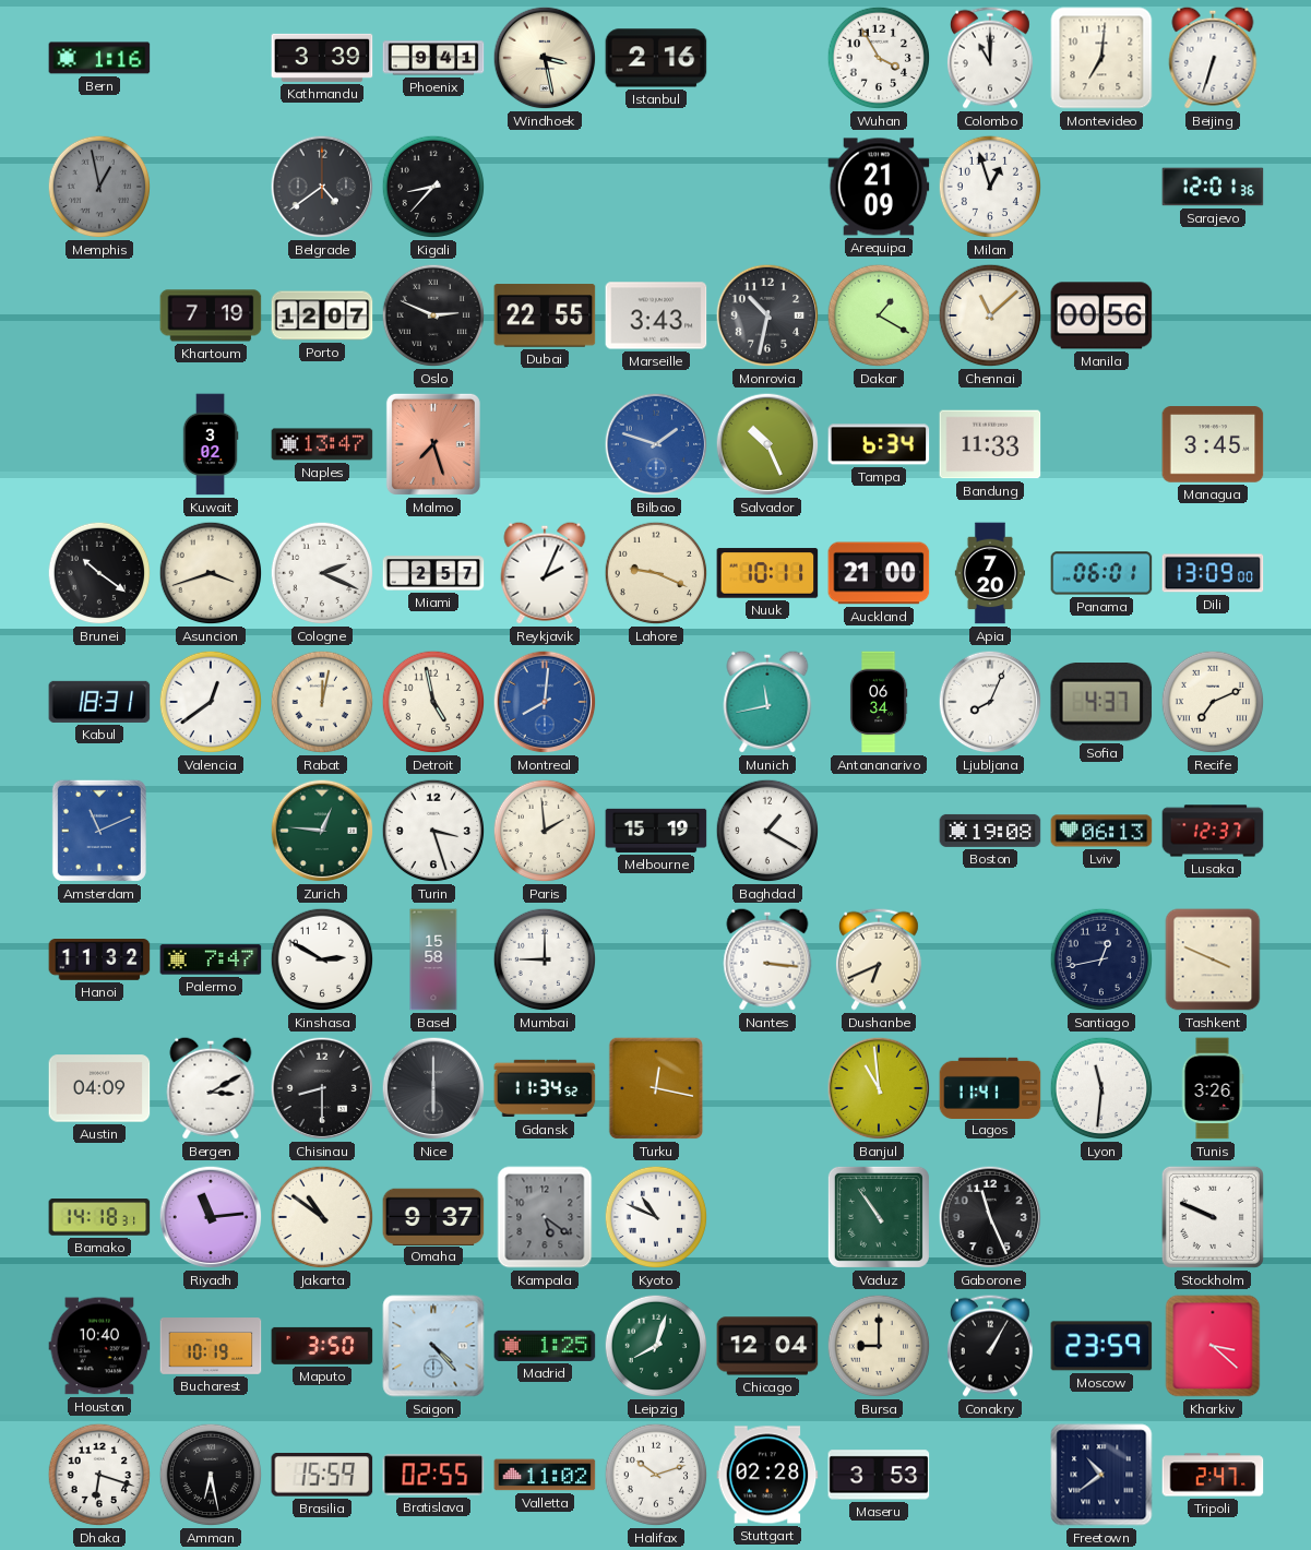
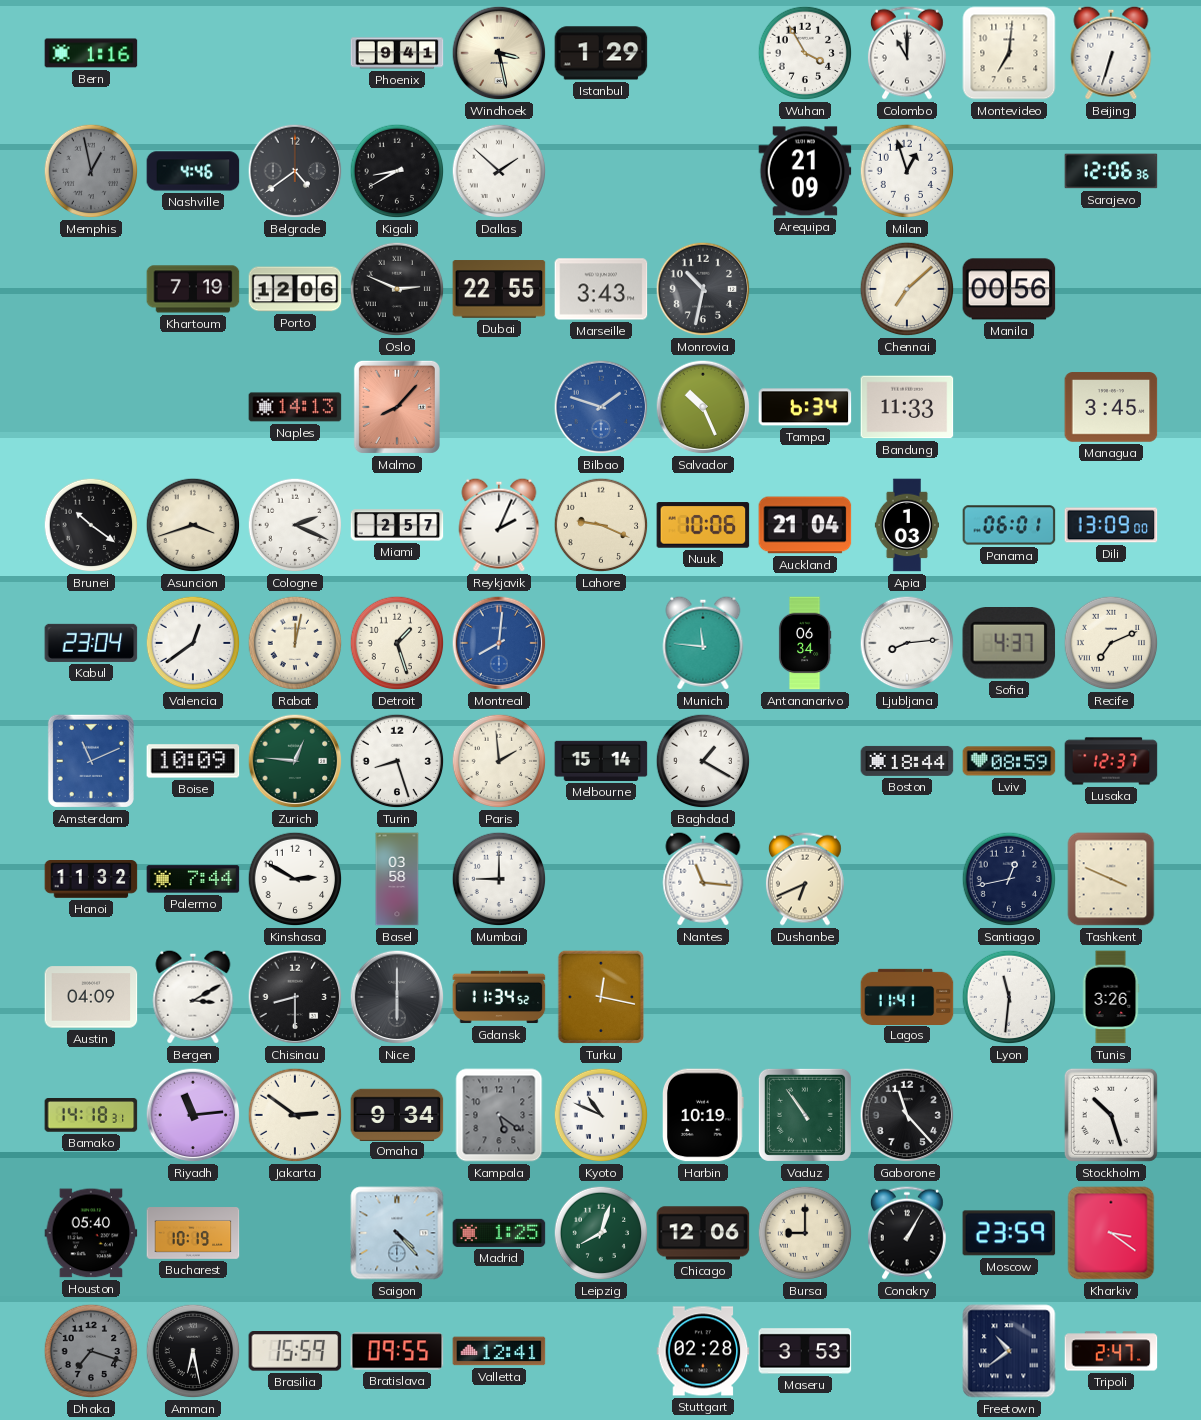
Kathmandu: 3:39 -> none (322, 58)
Istanbul: 2:16 -> 1:29 (601, 53)
Nashville: none -> 4:46 (193, 171)
Kigali: 8:37 -> 8:40 (397, 171)
Dallas: none -> 1:52 (499, 171)
Sarajevo: 12:01 -> 12:06 (1111, 171)
Porto: 12:07 -> 12:06 (295, 289)
Dakar: 1:20 -> none (879, 315)
Chennai: 11:08 -> 7:08 (907, 289)
Kuwait: 3:02 -> none (211, 444)
Naples: 13:47 -> 14:13 (295, 407)
Malmo: 7:27 -> 8:07 (397, 407)
Nuuk: 10:11 -> 10:06 (703, 525)
Auckland: 21:00 -> 21:04 (805, 525)
Apia: 7:20 -> 1:03 (906, 525)
Kabul: 18:31 -> 23:04 (91, 643)
Detroit: 4:58 -> 1:27 (397, 643)
Munich: 11:43 -> 11:46 (703, 643)
Ljubljana: 8:04 -> 8:14 (907, 643)
Boise: none -> 10:09 (193, 761)
Turin: 3:27 -> 8:27 (397, 761)
Melbourne: 15:19 -> 15:14 (601, 761)
Boston: 19:08 -> 18:44 (907, 761)
Lviv: 06:13 -> 08:59 (1009, 761)
Palermo: 7:47 -> 7:44 (193, 879)
Basel: 15:58 -> 03:58 (397, 879)
Nantes: 3:16 -> 11:16 (703, 879)
Banjul: 10:59 -> none (879, 1088)
Jakarta: 10:51 -> 2:51 (295, 1115)
Omaha: 9:37 -> 9:34 (397, 1114)
Harbin: none -> 10:19 (704, 1115)
Gaborone: 11:26 -> 11:23 (907, 1115)
Stockholm: 9:49 -> 10:27 (1111, 1115)
Houston: 10:40 -> 05:40 (91, 1233)
Maputo: 3:50 -> none (322, 1346)
Chicago: 12:04 -> 12:06 (703, 1233)
Kharkiv: 3:22 -> 3:21 (1111, 1233)
Dhaka: 6:18 -> 7:18 (91, 1351)
Dhaka dial: white -> grey (91, 1351)
Bratislava: 02:55 -> 09:55 (397, 1351)
Valletta: 11:02 -> 12:41 (499, 1351)
Halifax: 10:12 -> none (656, 1475)
